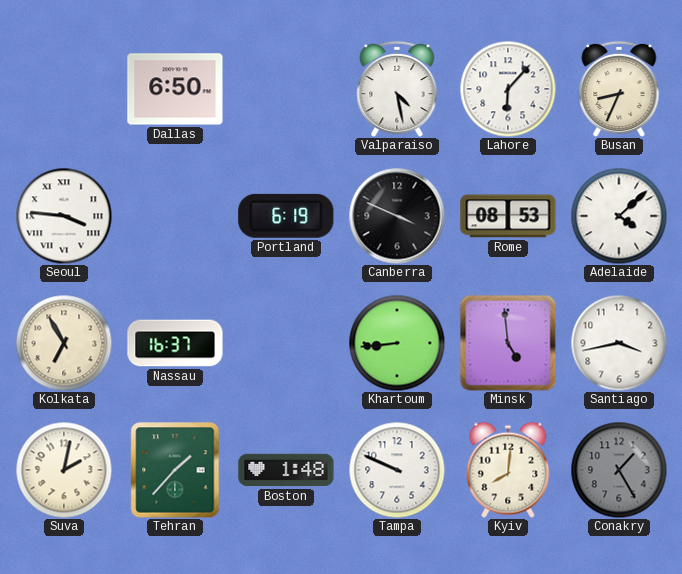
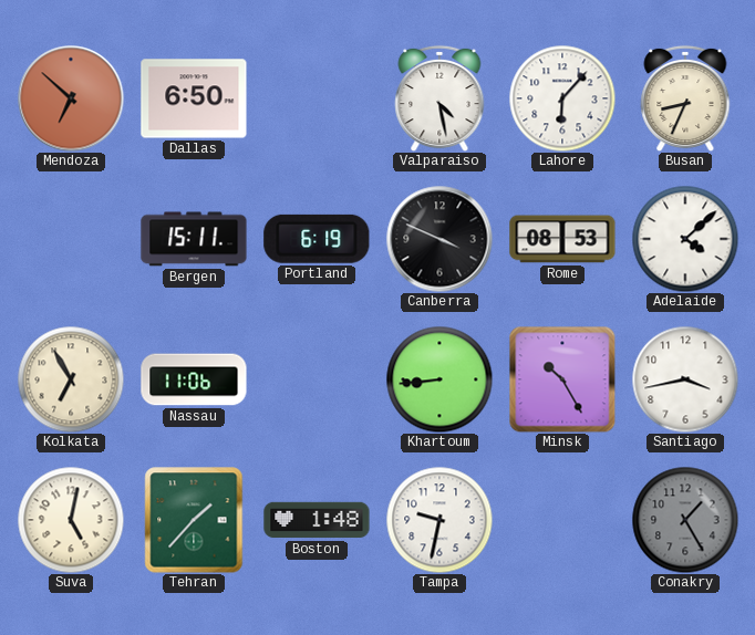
Mendoza: none -> 6:52 (71, 98)
Seoul: 3:46 -> none (64, 216)
Bergen: none -> 15:11 (194, 239)
Nassau: 16:37 -> 11:06 (194, 379)
Minsk: 4:59 -> 10:25 (562, 379)
Suva: 2:02 -> 5:02 (71, 520)
Tampa: 9:49 -> 9:32 (439, 520)
Kyiv: 8:01 -> none (508, 470)
